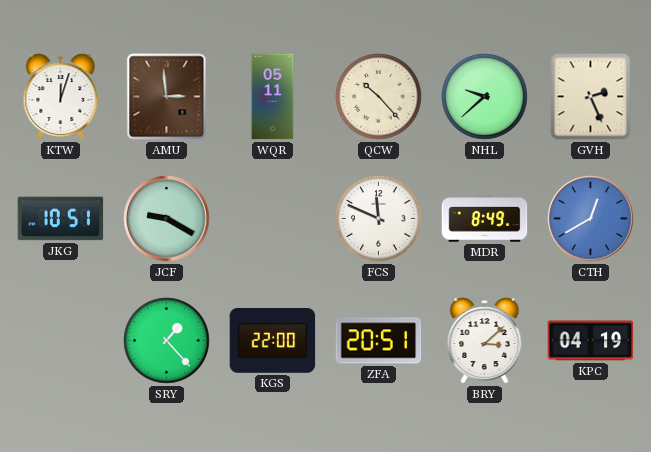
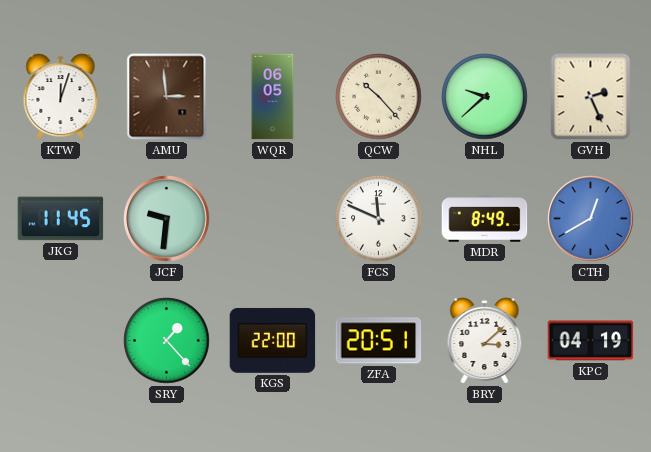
WQR: 05:11 -> 06:05 (273, 97)
JKG: 10:51 -> 11:45 (61, 219)
JCF: 9:20 -> 9:31 (167, 219)
